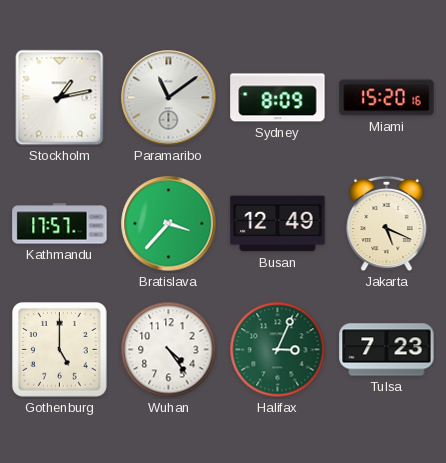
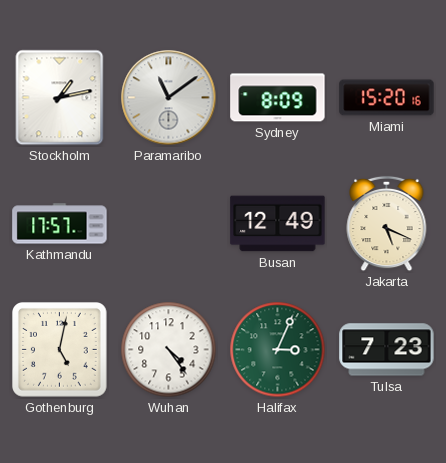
Bratislava: 3:37 -> none (169, 224)
Gothenburg: 5:00 -> 5:02 (60, 350)
